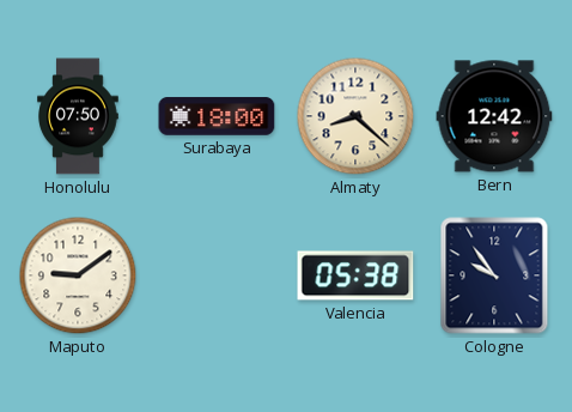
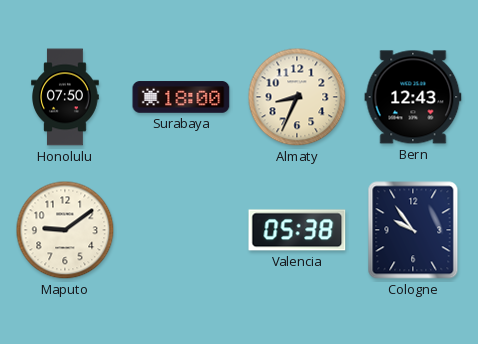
Almaty: 8:22 -> 8:34 (297, 97)
Bern: 12:42 -> 12:43 (413, 97)
